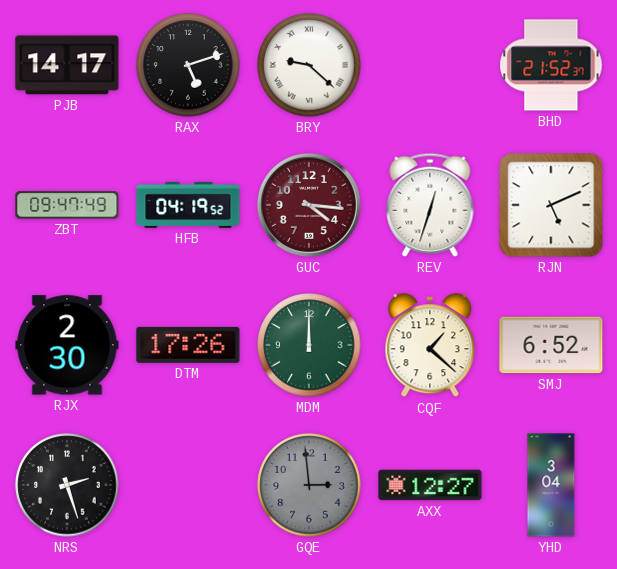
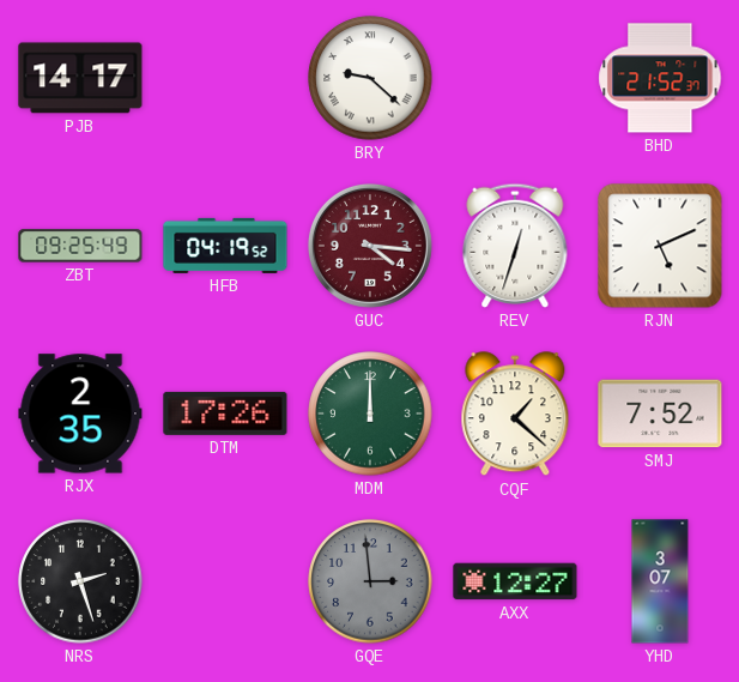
RAX: 5:12 -> none (188, 65)
ZBT: 09:47 -> 09:25 (80, 246)
RJX: 2:30 -> 2:35 (80, 414)
SMJ: 6:52 -> 7:52 (660, 414)
YHD: 3:04 -> 3:07 (660, 581)
